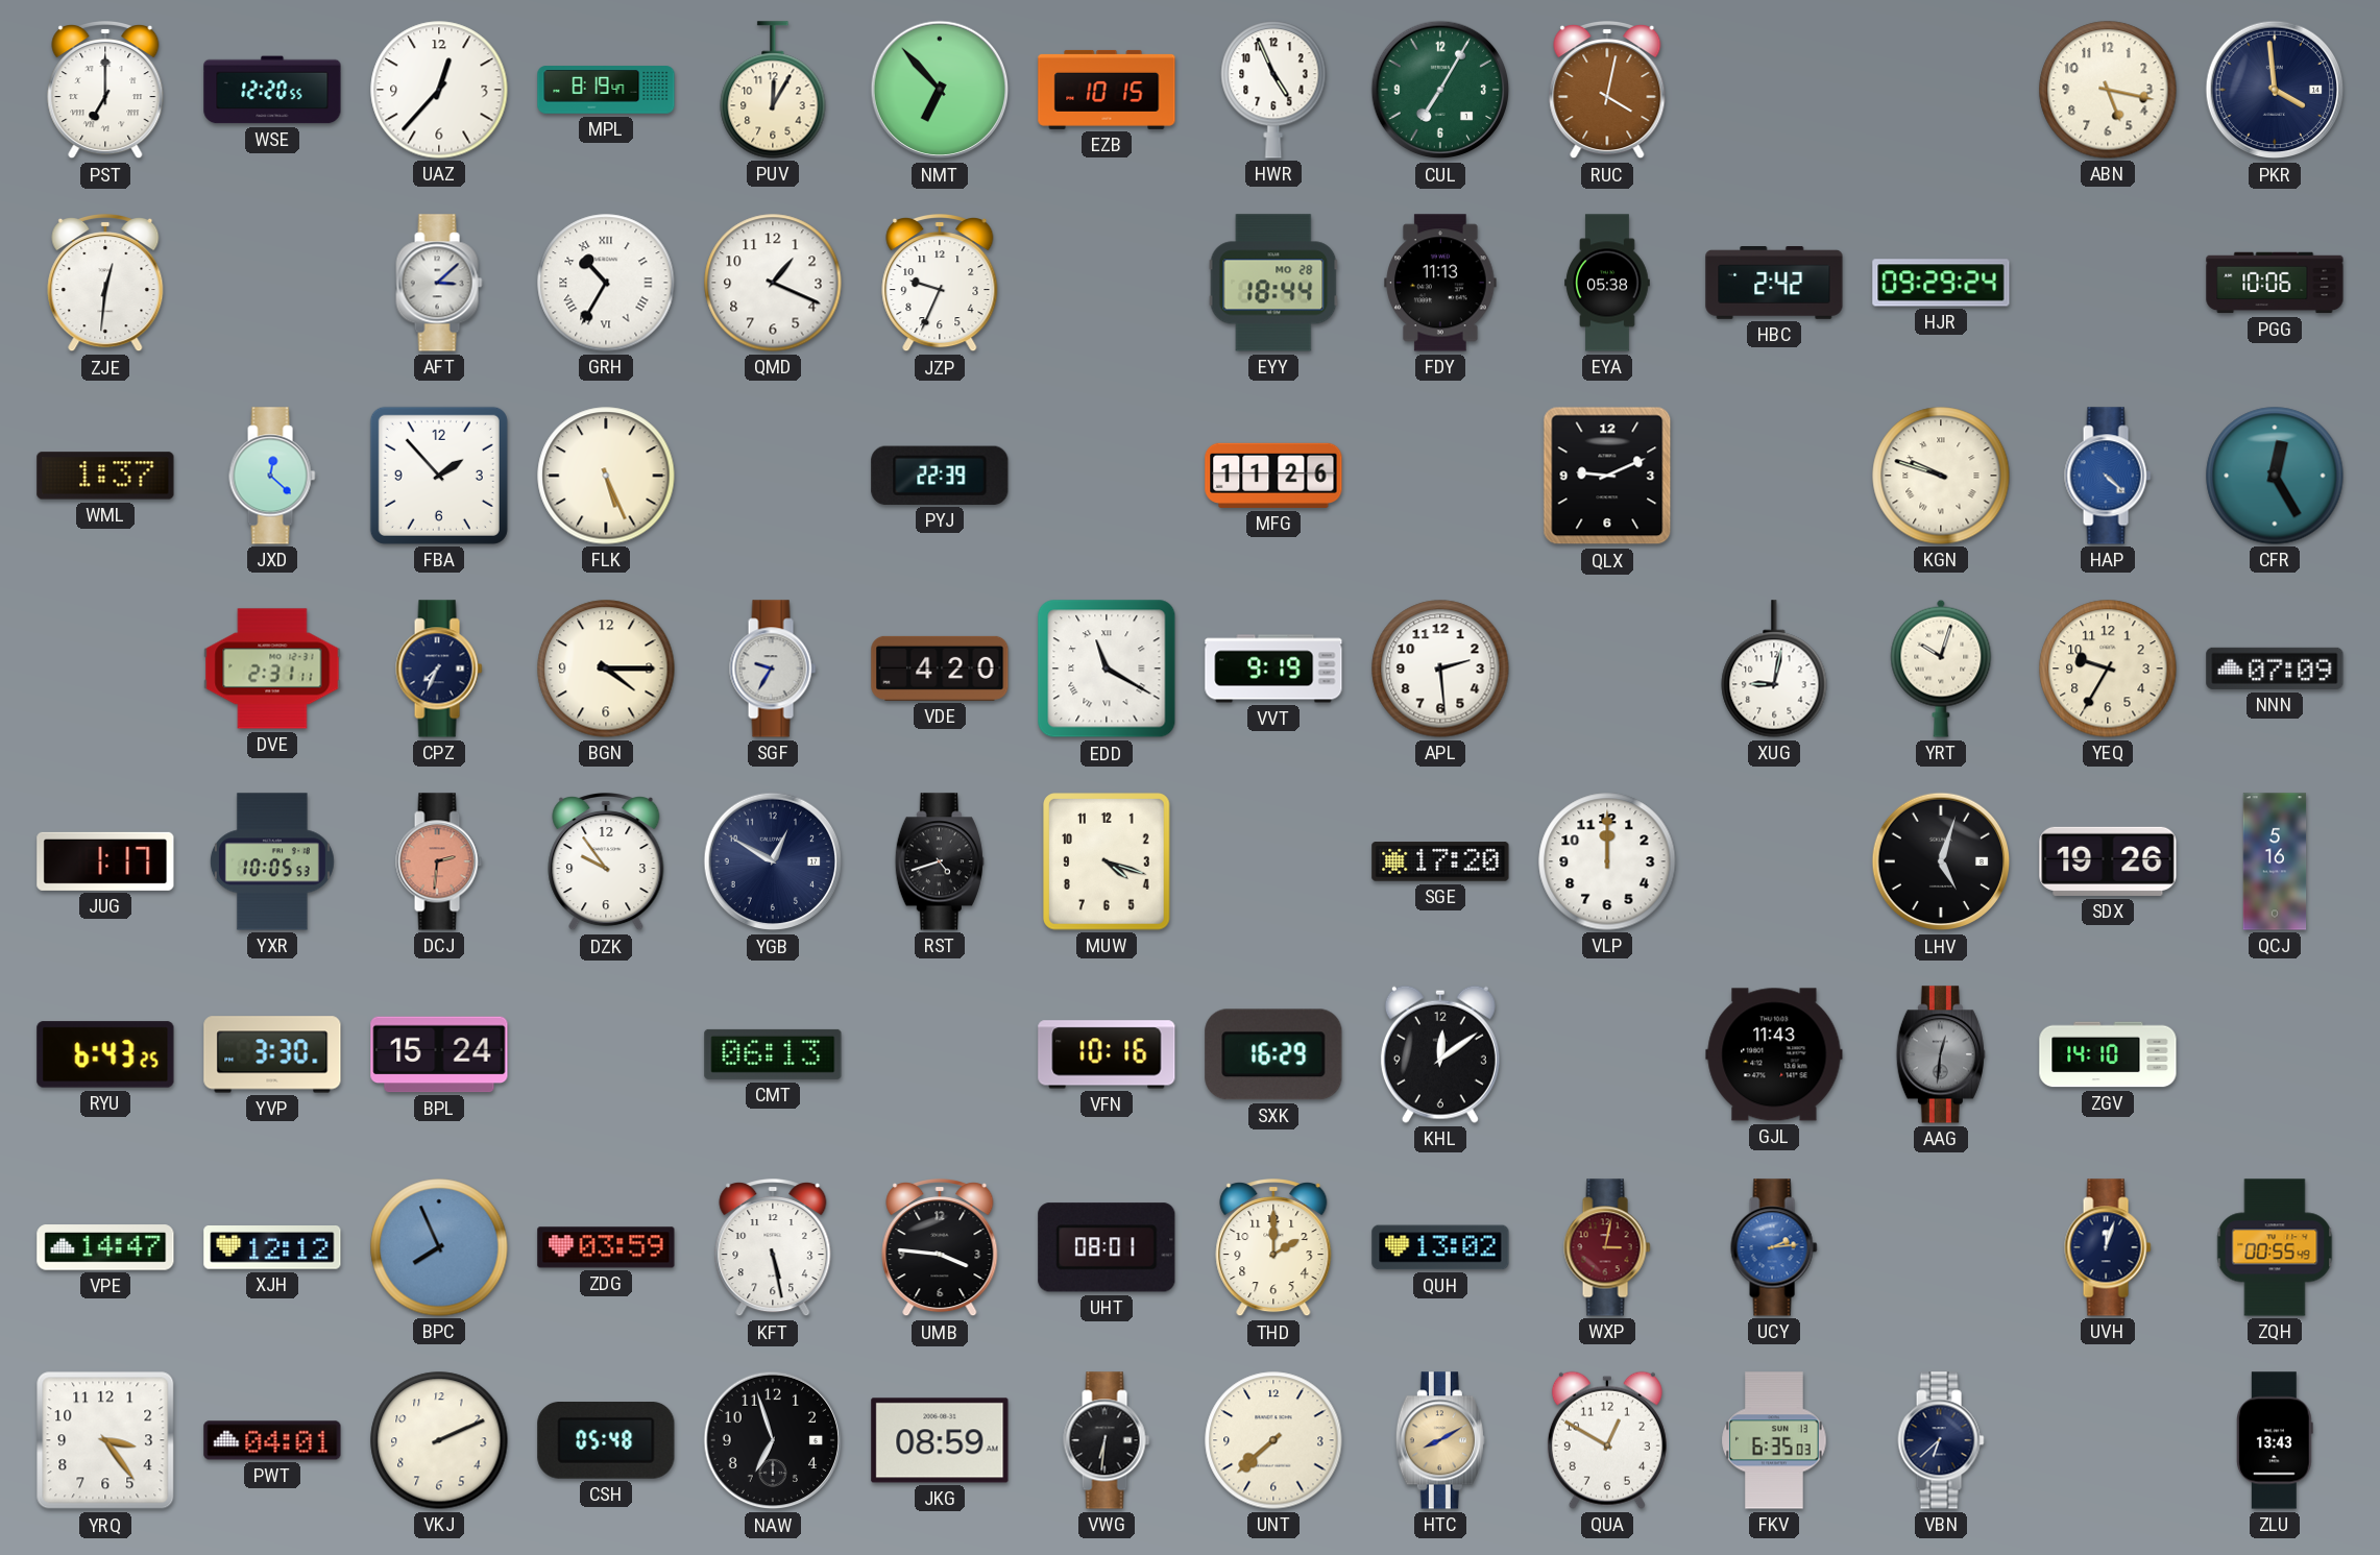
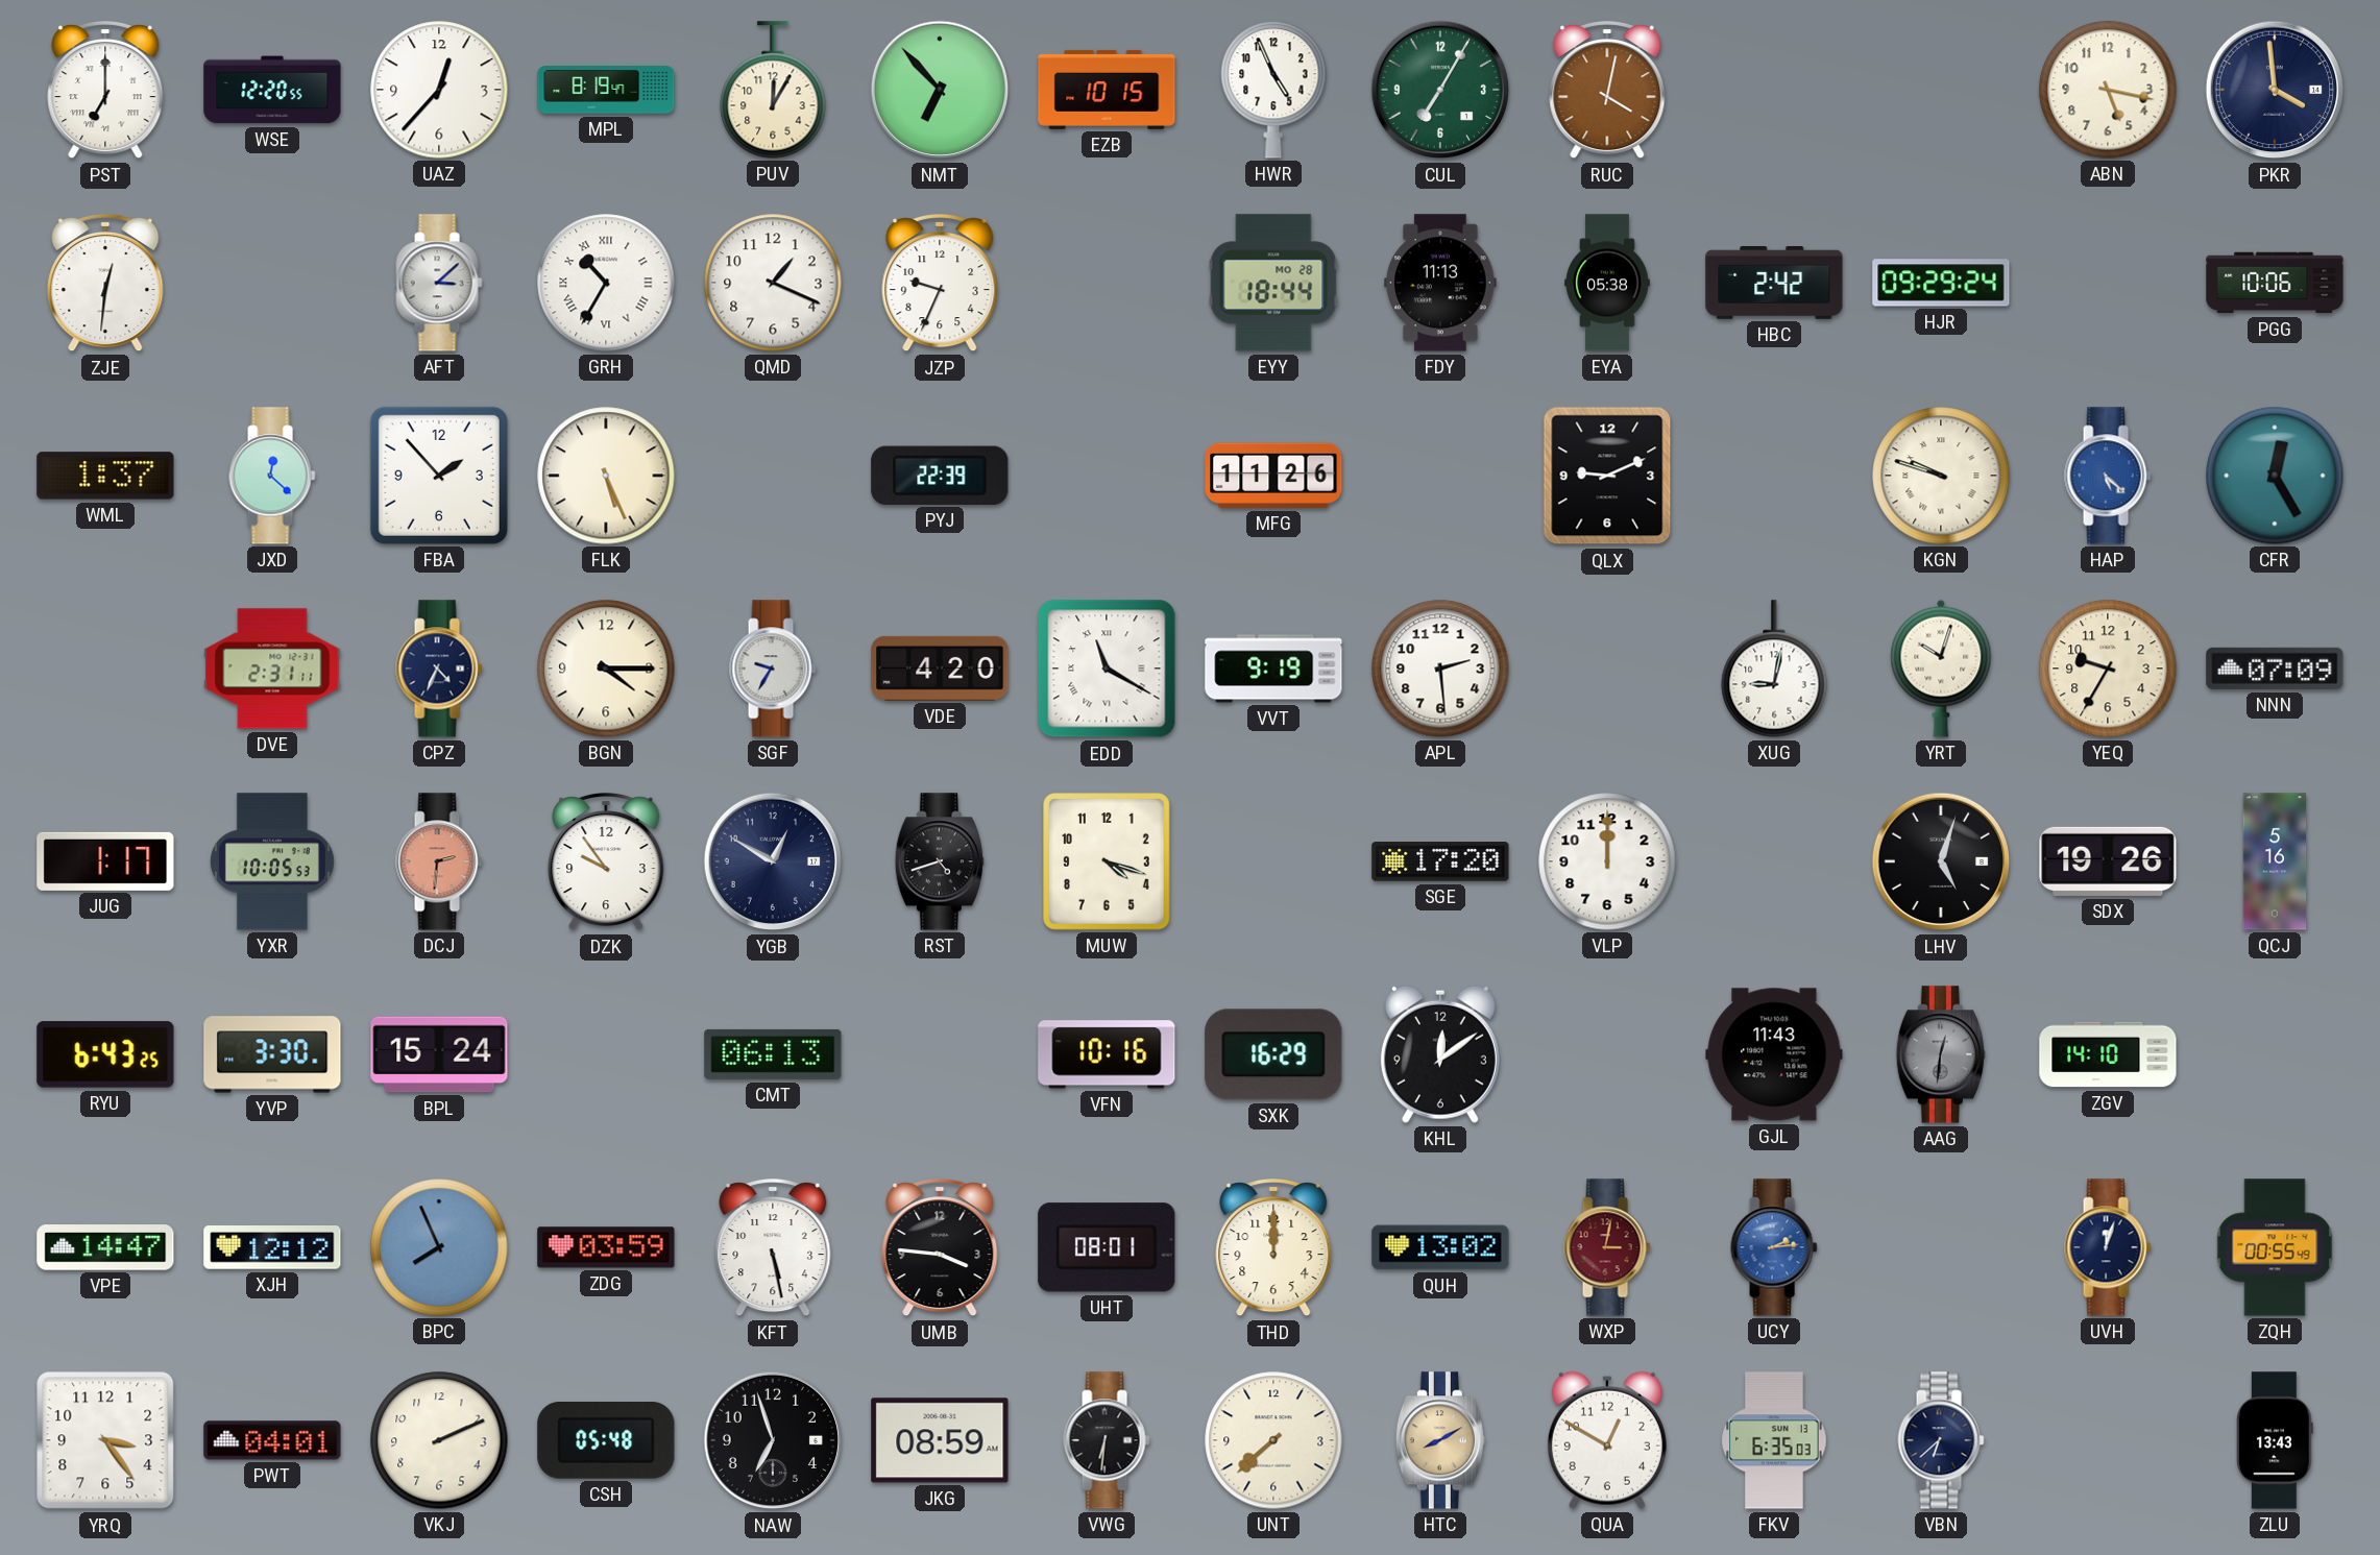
HAP: 4:22 -> 5:22 (2108, 476)
CPZ: 7:34 -> 4:34 (439, 669)
THD: 2:00 -> 12:00 (1273, 1248)
